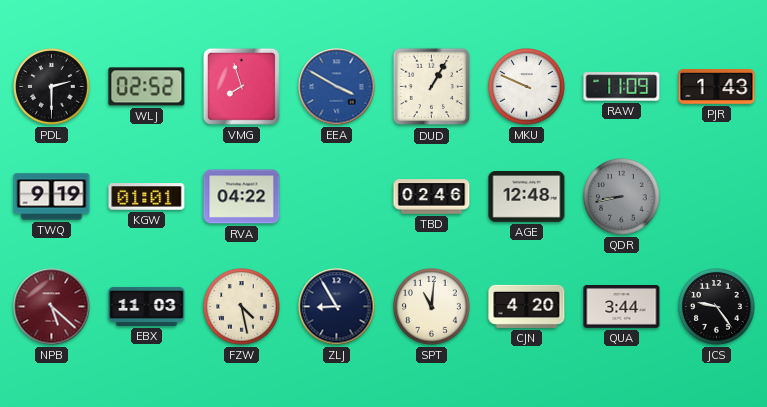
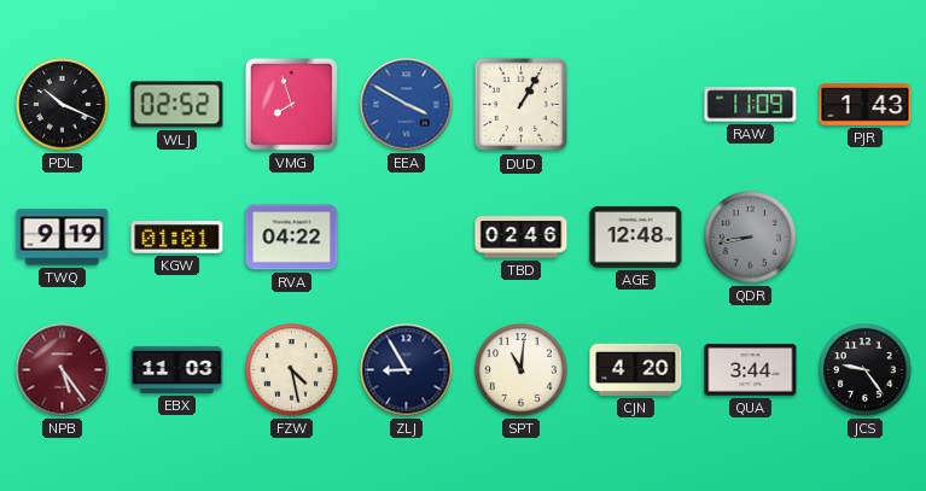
PDL: 2:30 -> 10:19 (63, 105)
MKU: 9:49 -> none (527, 87)
NPB: 5:22 -> 5:24 (63, 370)
